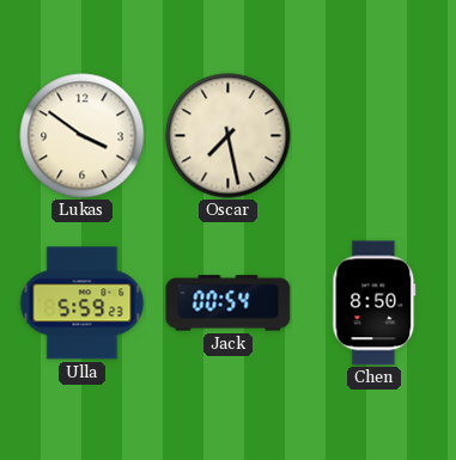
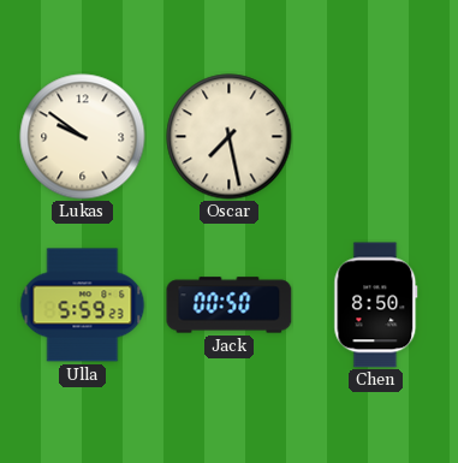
Lukas: 3:51 -> 9:51 (83, 137)
Jack: 00:54 -> 00:50 (230, 305)
